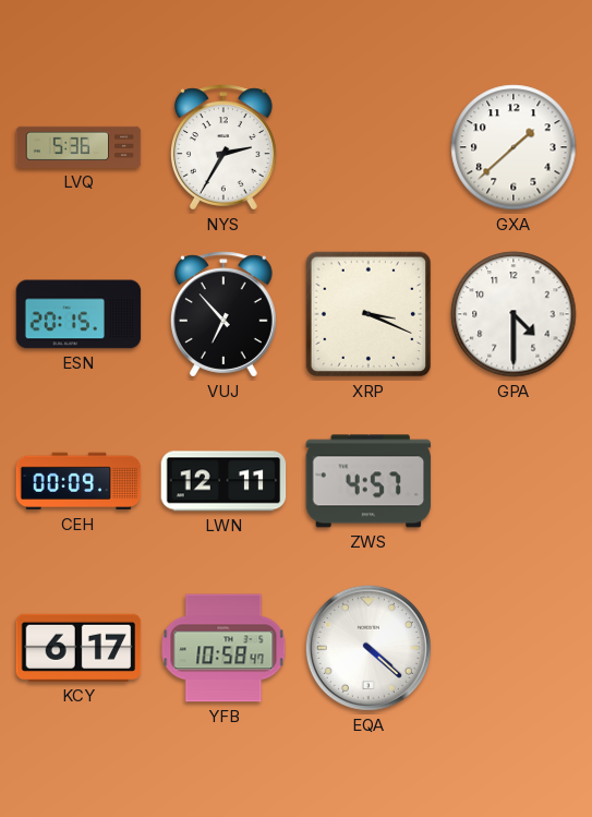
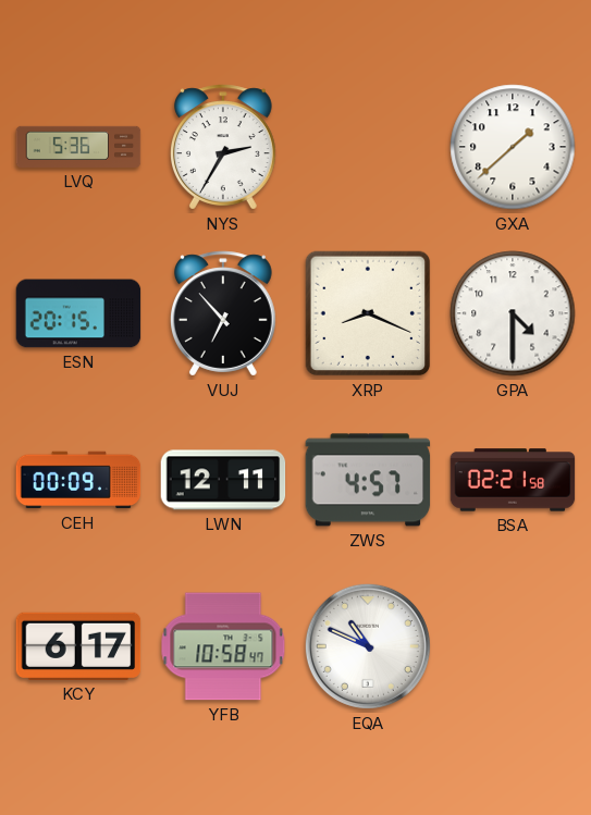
XRP: 3:19 -> 8:19 (368, 313)
BSA: none -> 02:21 (513, 480)
EQA: 4:22 -> 10:49 (368, 646)
